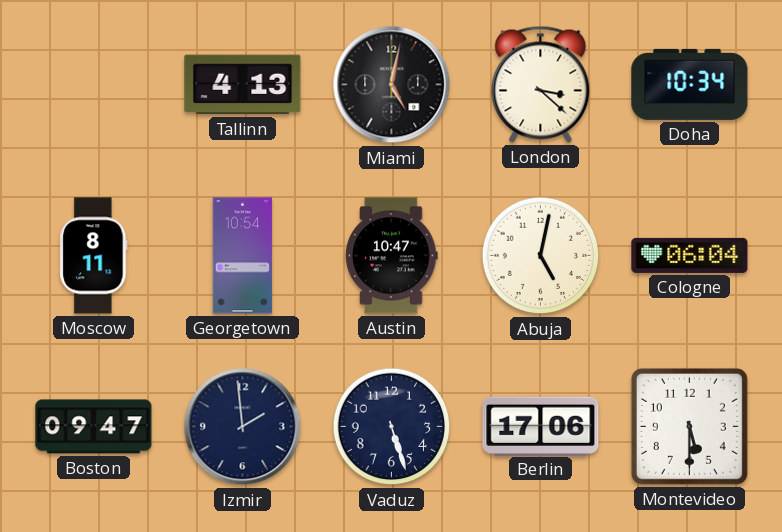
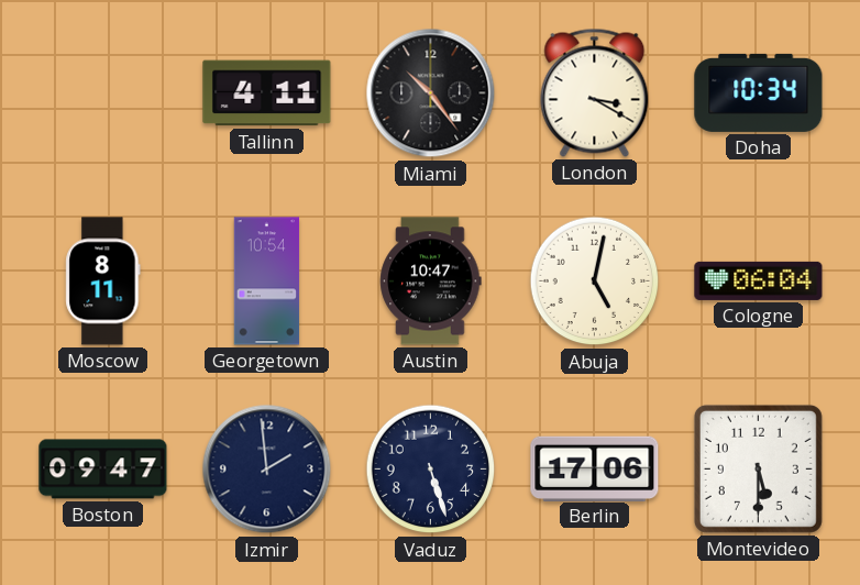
Tallinn: 4:13 -> 4:11 (267, 93)
Miami: 5:02 -> 10:24 (431, 93)
London: 3:22 -> 3:20 (595, 92)
